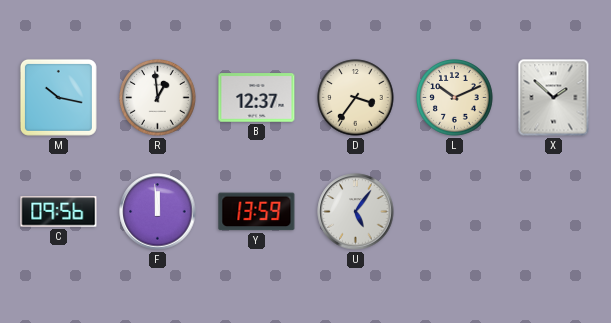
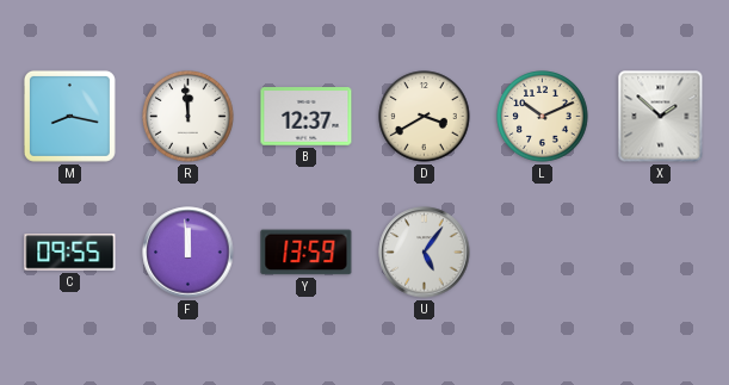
M: 10:17 -> 8:17 (69, 116)
R: 12:59 -> 11:59 (189, 117)
D: 3:36 -> 3:40 (425, 117)
C: 09:56 -> 09:55 (70, 253)
